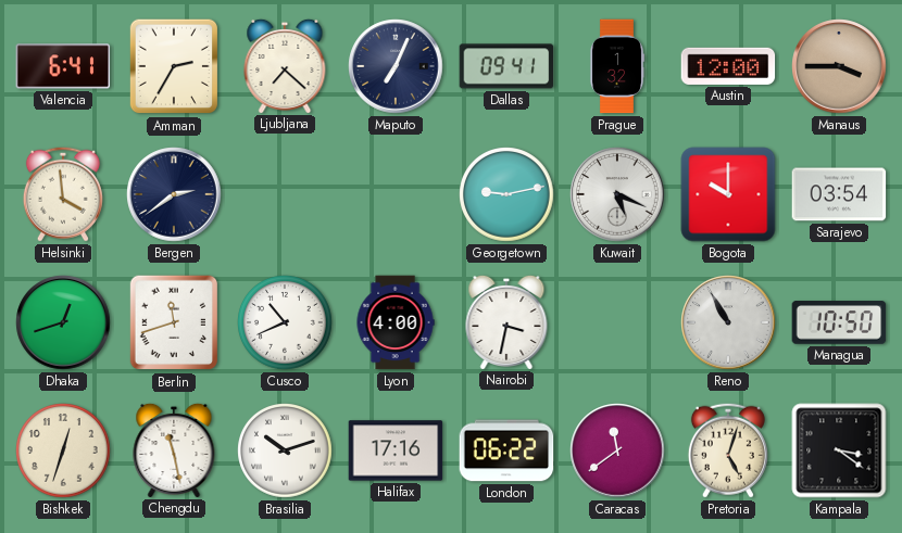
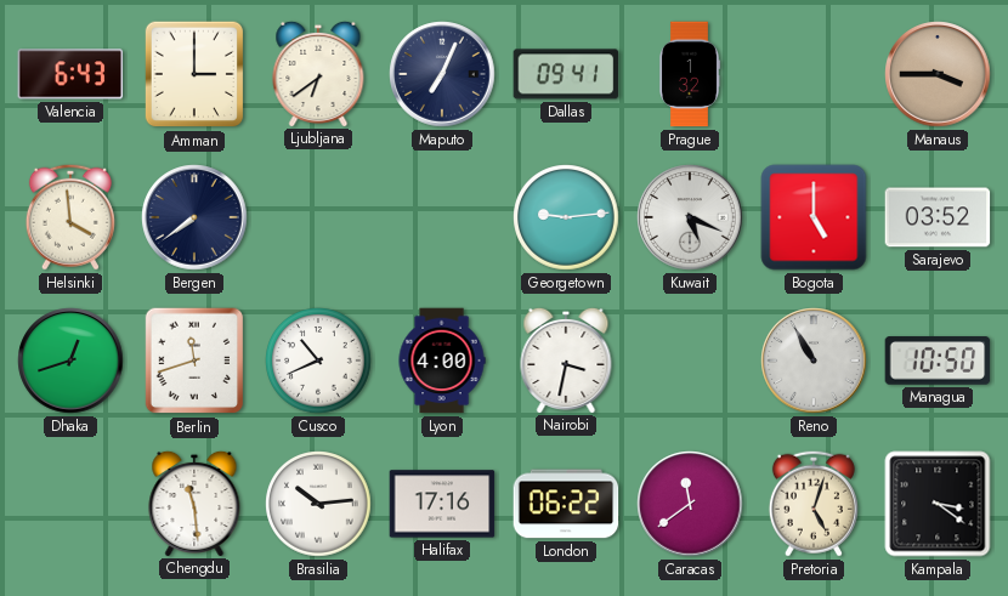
Valencia: 6:41 -> 6:43 (70, 74)
Amman: 2:35 -> 3:00 (194, 74)
Ljubljana: 7:22 -> 6:39 (318, 73)
Austin: 12:00 -> none (728, 66)
Bergen: 2:39 -> 7:39 (194, 217)
Georgetown: 9:13 -> 9:14 (566, 217)
Bogota: 10:00 -> 5:00 (814, 217)
Sarajevo: 03:54 -> 03:52 (938, 217)
Bishkek: 12:33 -> none (63, 450)
Chengdu: 11:28 -> 11:29 (194, 503)
Brasilia: 10:12 -> 10:14 (318, 504)
